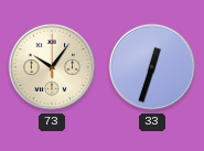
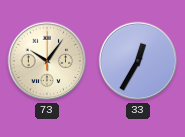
33: 12:33 -> 12:35 (138, 61)
